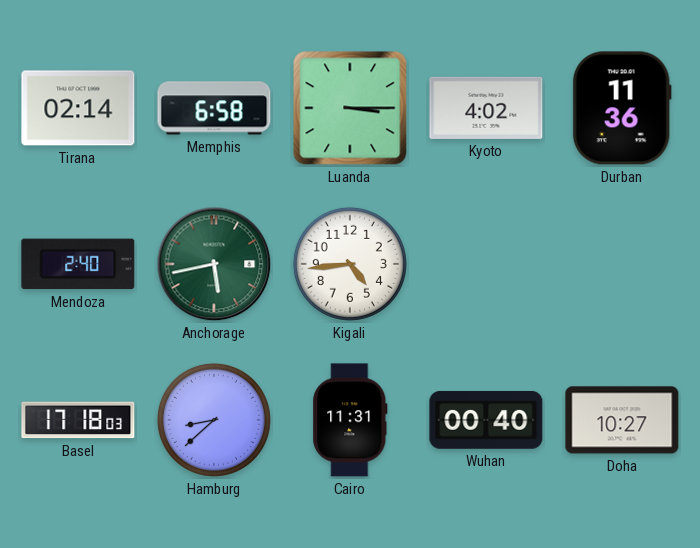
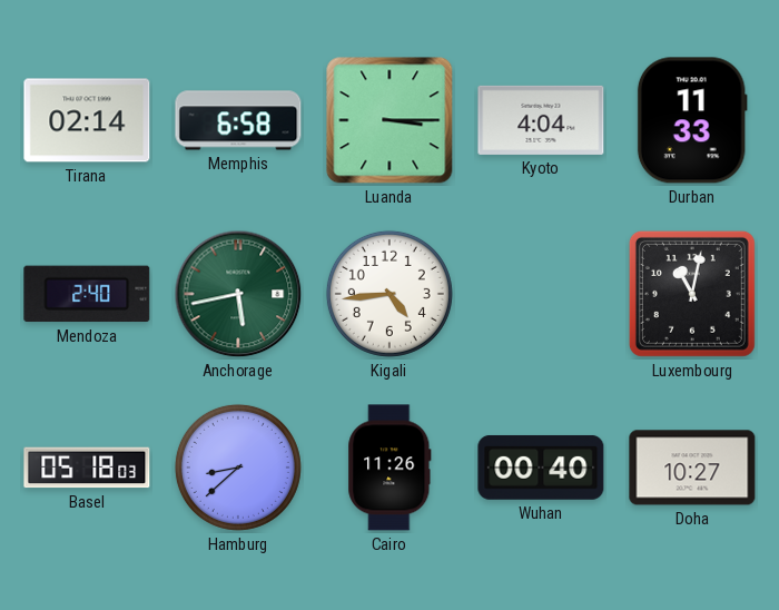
Kyoto: 4:02 -> 4:04 (541, 120)
Durban: 11:36 -> 11:33 (692, 120)
Luxembourg: none -> 11:02 (692, 294)
Basel: 17:18 -> 05:18 (87, 468)
Cairo: 11:31 -> 11:26 (389, 468)
